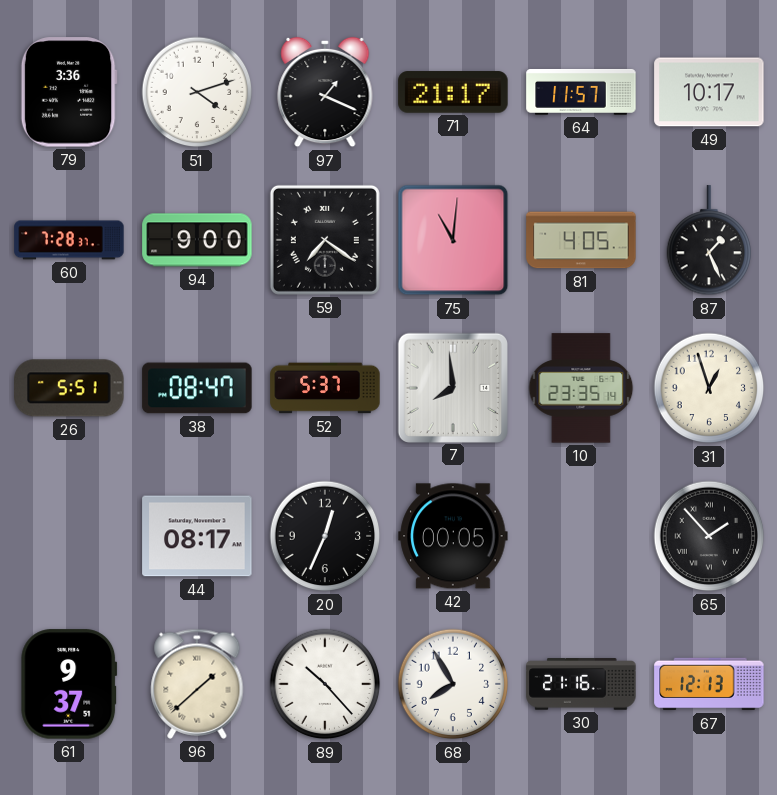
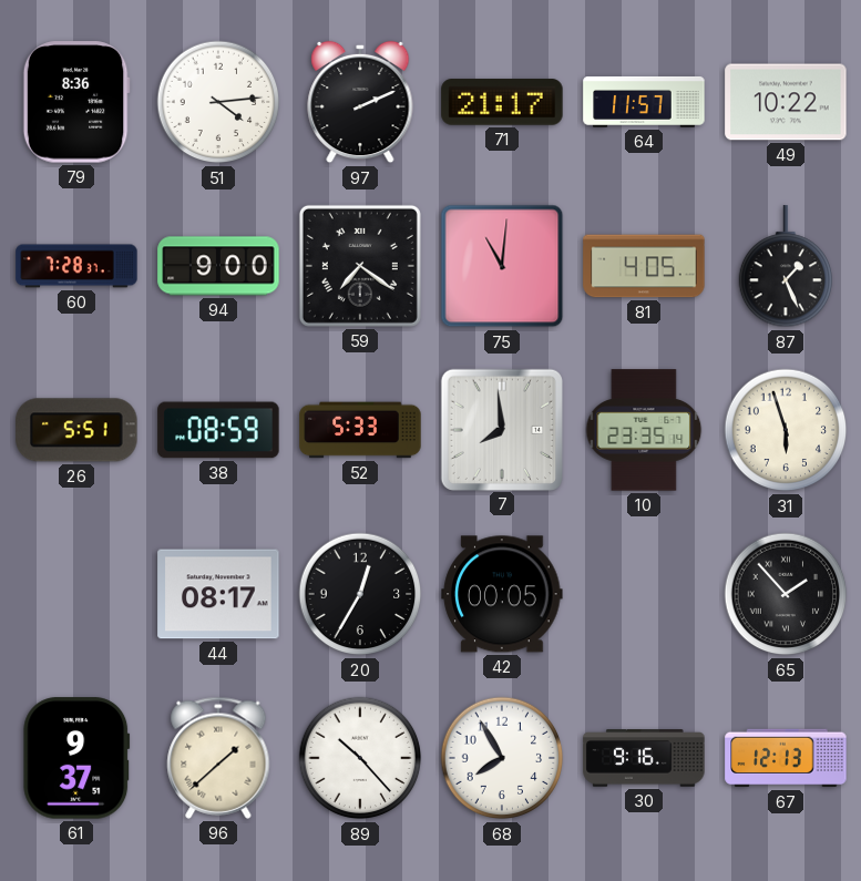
79: 3:36 -> 8:36 (76, 102)
51: 4:12 -> 4:14 (218, 102)
97: 1:19 -> 2:11 (360, 102)
49: 10:17 -> 10:22 (786, 102)
38: 08:47 -> 08:59 (218, 430)
52: 5:37 -> 5:33 (360, 430)
31: 12:57 -> 5:57 (786, 430)
20: 12:34 -> 12:35 (360, 594)
30: 21:16 -> 9:16 (644, 758)
